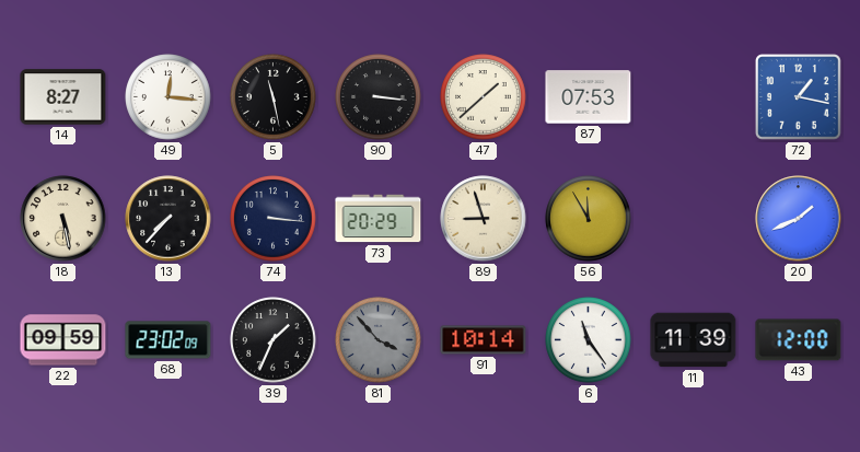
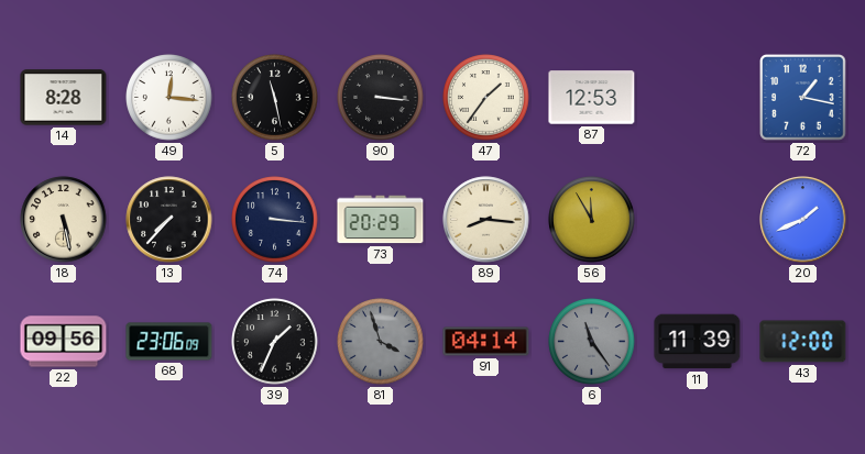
14: 8:27 -> 8:28 (64, 98)
47: 1:38 -> 1:36 (486, 98)
87: 07:53 -> 12:53 (592, 98)
89: 8:57 -> 8:16 (486, 220)
22: 09:59 -> 09:56 (64, 342)
68: 23:02 -> 23:06 (169, 342)
81: 3:53 -> 3:57 (381, 342)
91: 10:14 -> 04:14 (486, 342)
6 dial: white -> grey (592, 342)
